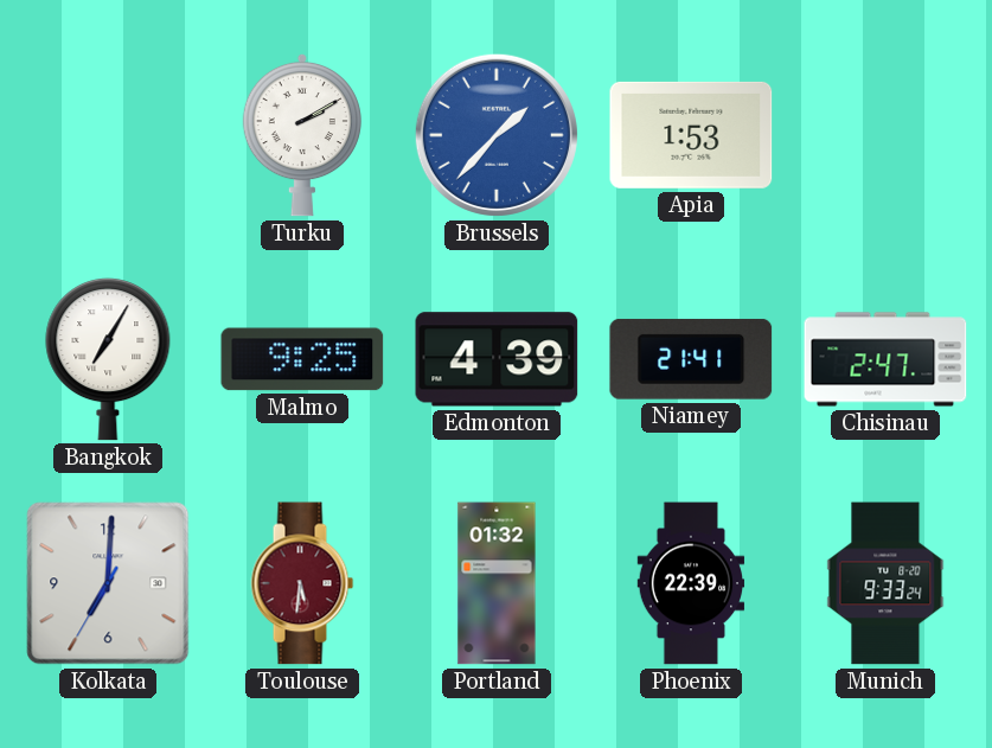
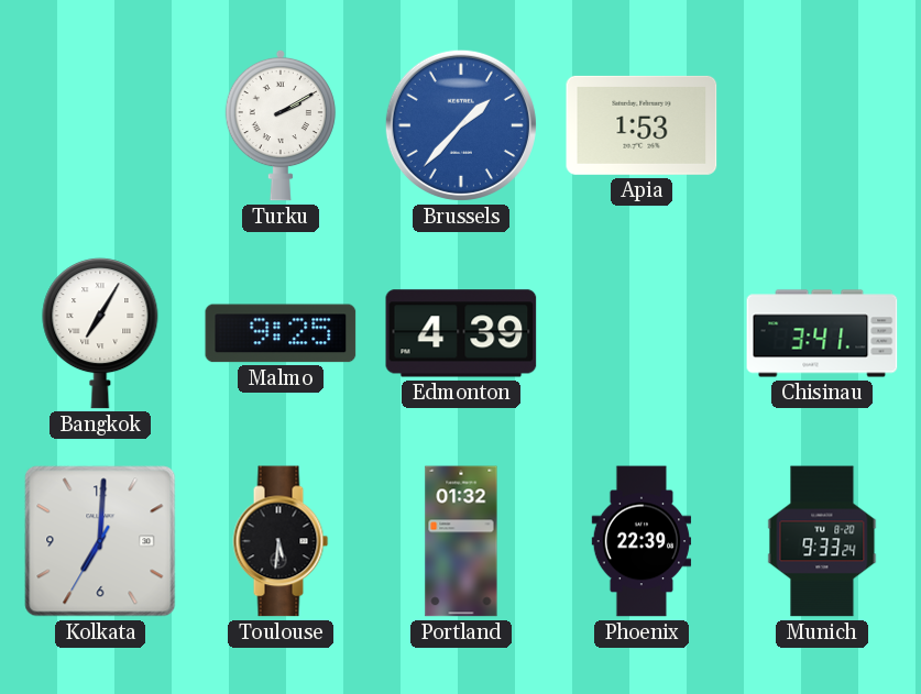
Niamey: 21:41 -> none (691, 359)
Chisinau: 2:47 -> 3:41 (822, 333)
Toulouse dial: burgundy -> black (281, 541)
